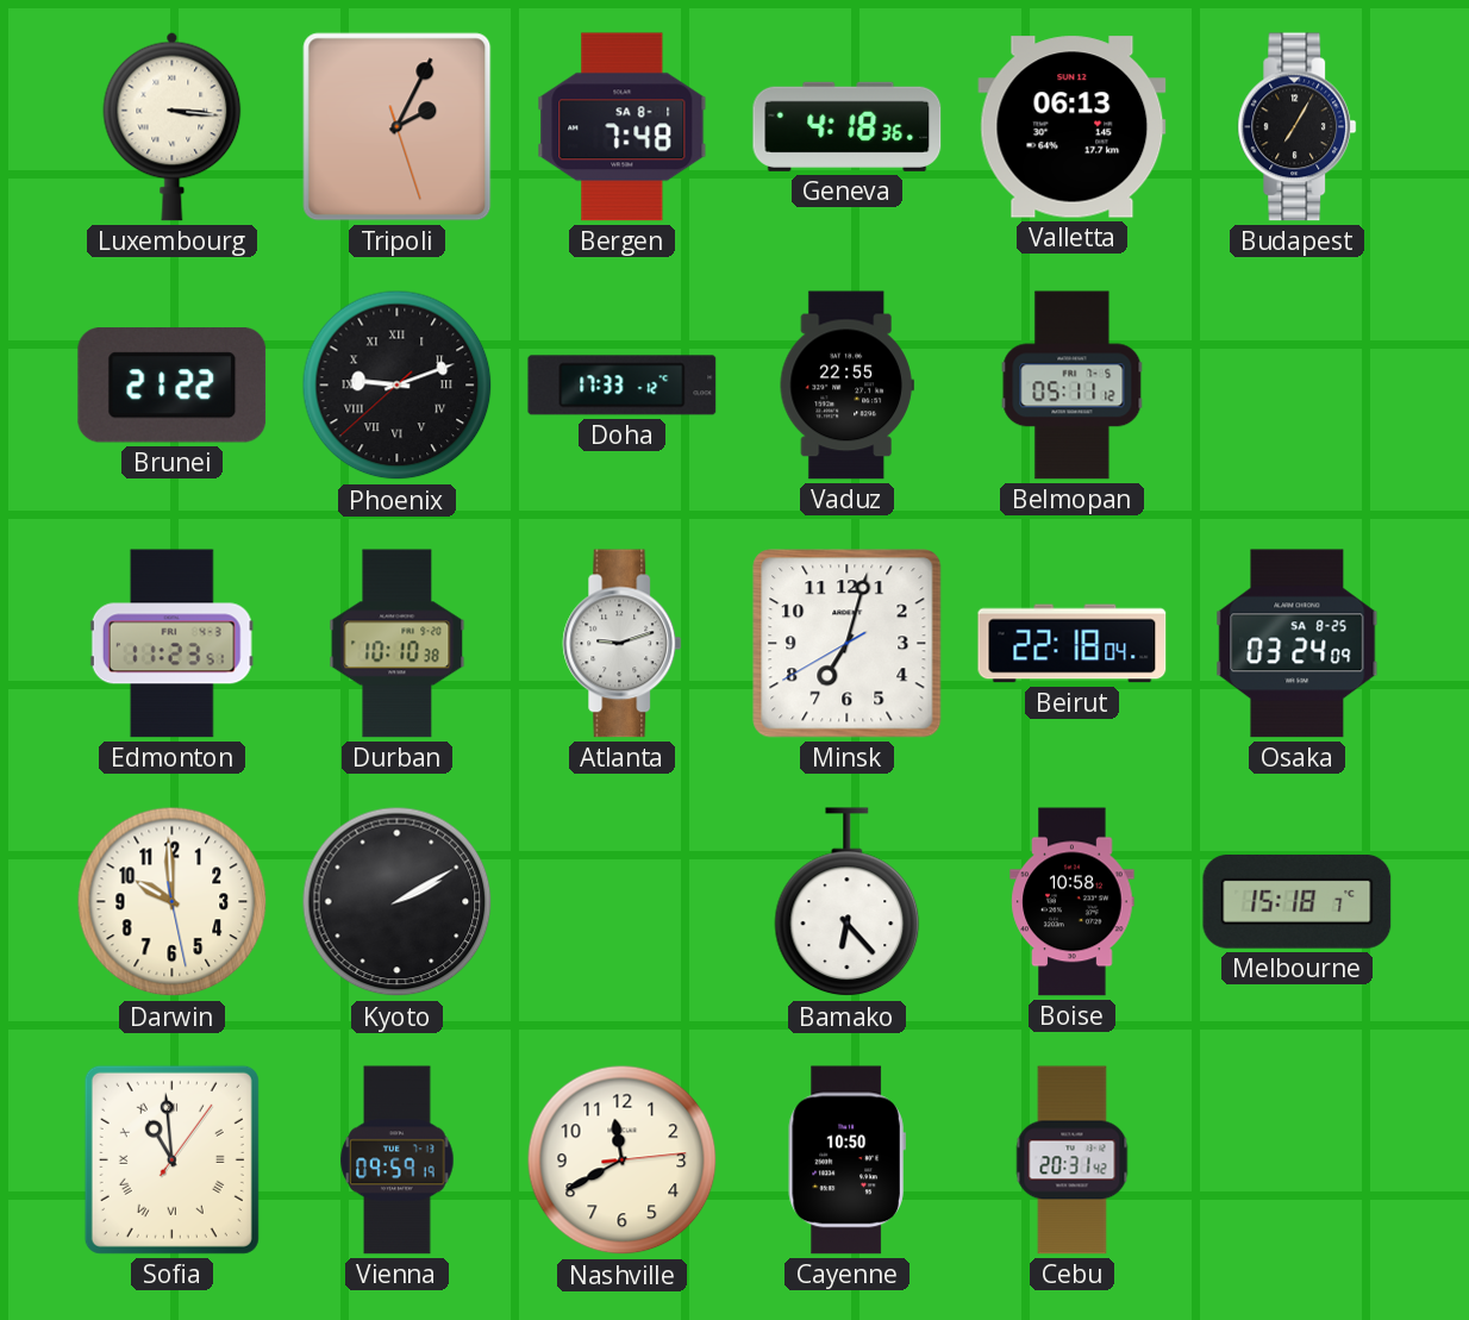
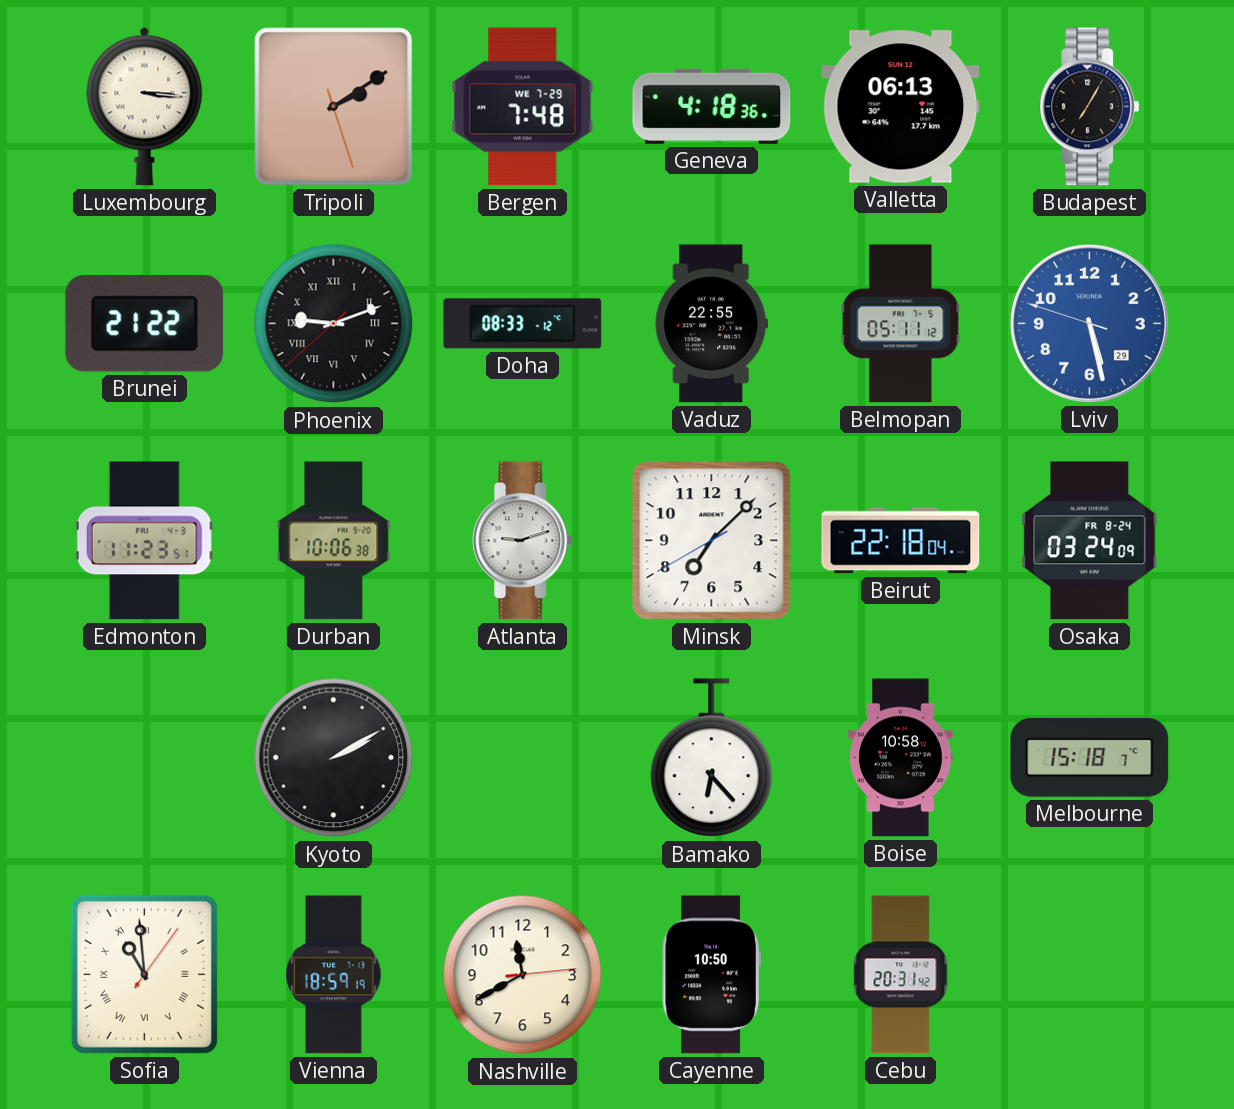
Tripoli: 2:04 -> 2:09 (334, 107)
Bergen date: SA 8-1 -> WE 7-29 (523, 107)
Doha: 17:33 -> 08:33 (523, 324)
Lviv: none -> 5:27 (1089, 323)
Durban: 10:10 -> 10:06 (334, 541)
Minsk: 7:02 -> 7:07 (712, 541)
Osaka date: SA 8-25 -> FR 8-24 (1090, 541)
Darwin: 9:59 -> none (173, 902)
Vienna: 09:59 -> 18:59 (334, 975)
